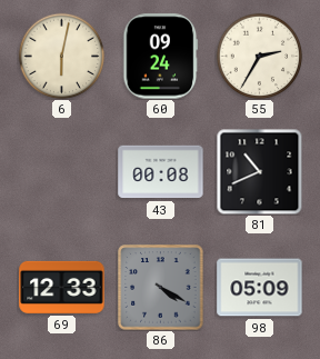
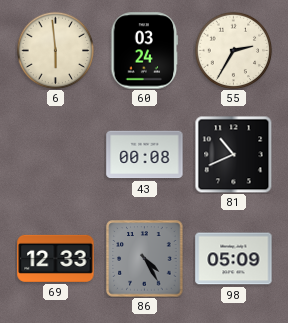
6: 6:02 -> 5:59 (55, 50)
60: 09:24 -> 03:24 (145, 51)
86: 4:20 -> 4:25 (145, 259)
